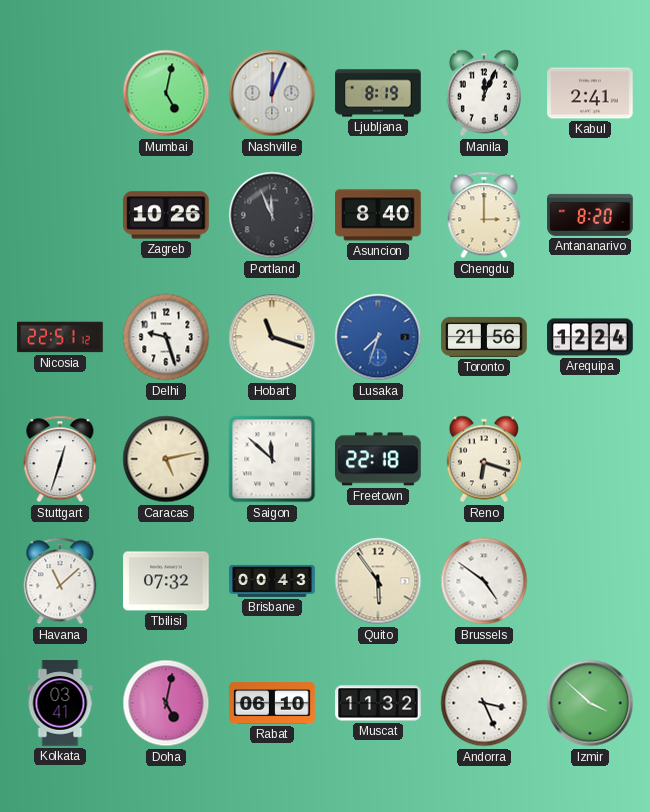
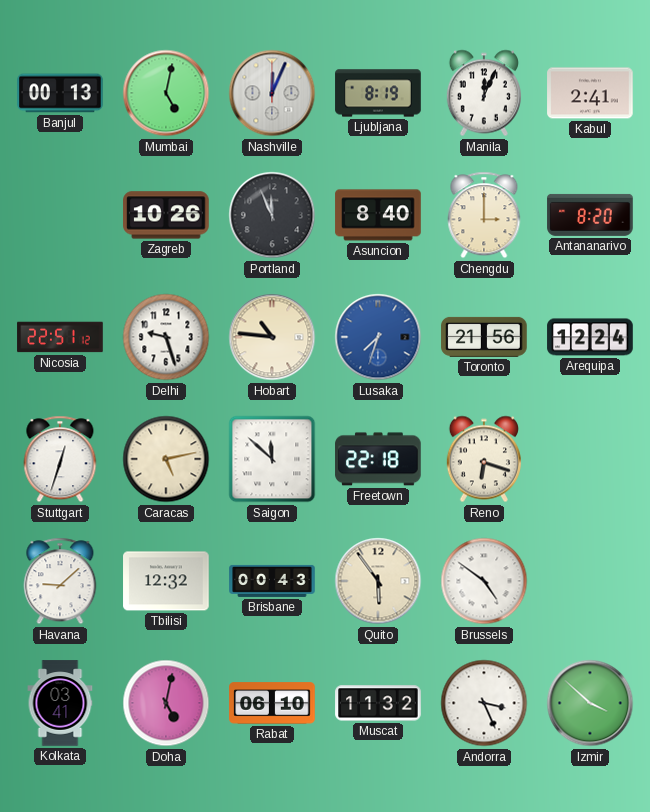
Banjul: none -> 00:13 (60, 93)
Hobart: 11:18 -> 10:46 (272, 337)
Havana: 11:08 -> 9:08 (60, 581)
Tbilisi: 07:32 -> 12:32 (166, 581)
